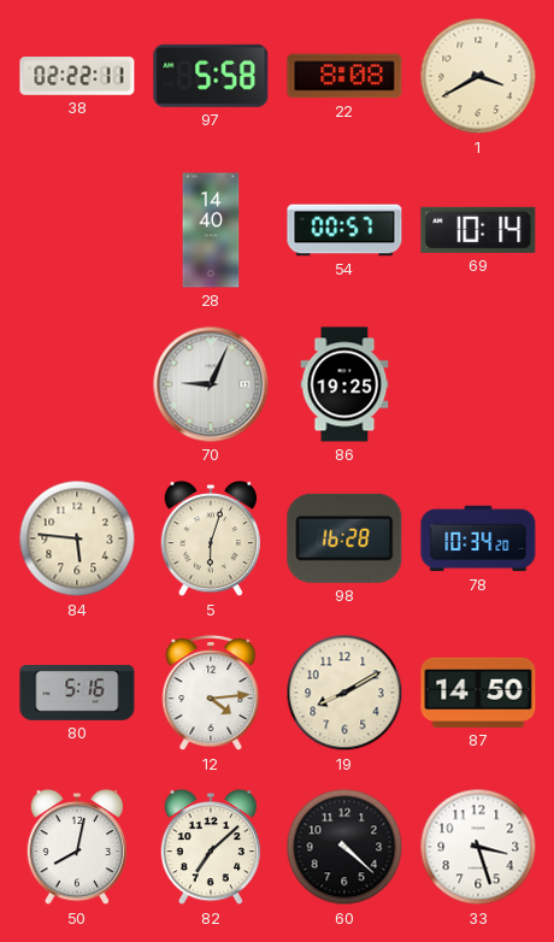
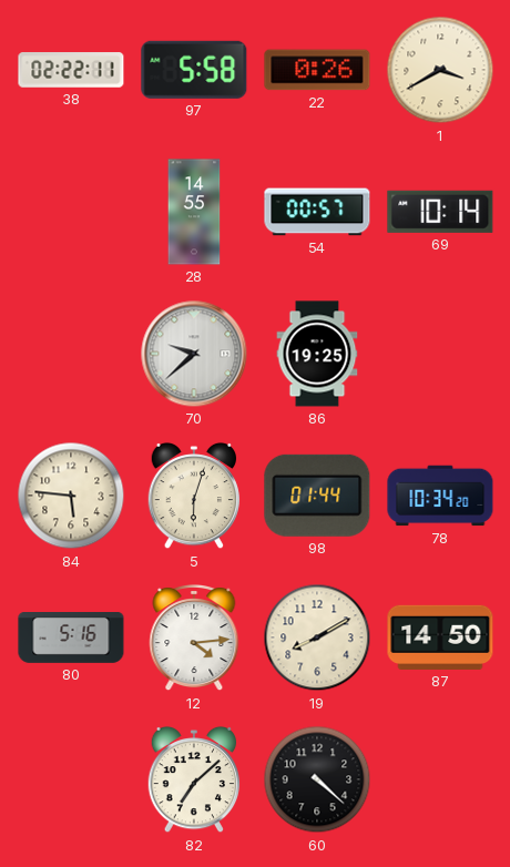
22: 8:08 -> 0:26 (317, 70)
28: 14:40 -> 14:55 (194, 212)
70: 9:04 -> 9:38 (194, 354)
98: 16:28 -> 01:44 (317, 496)
50: 8:02 -> none (77, 847)
33: 3:27 -> none (478, 847)
